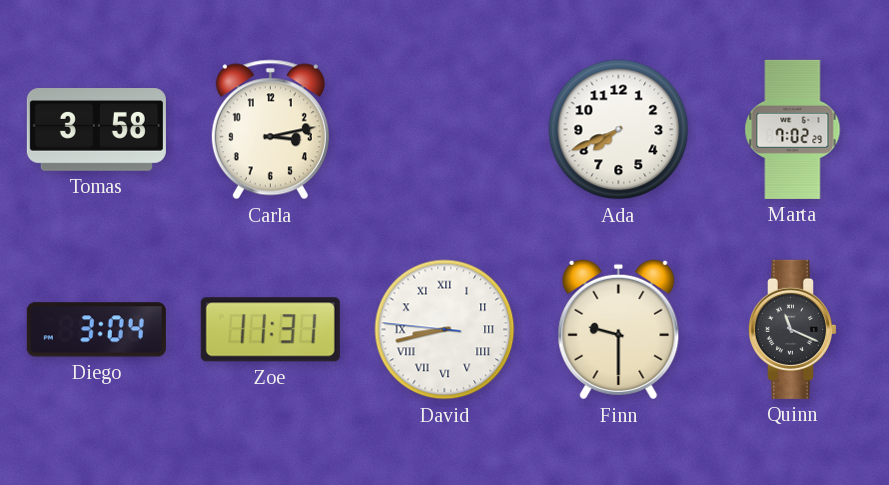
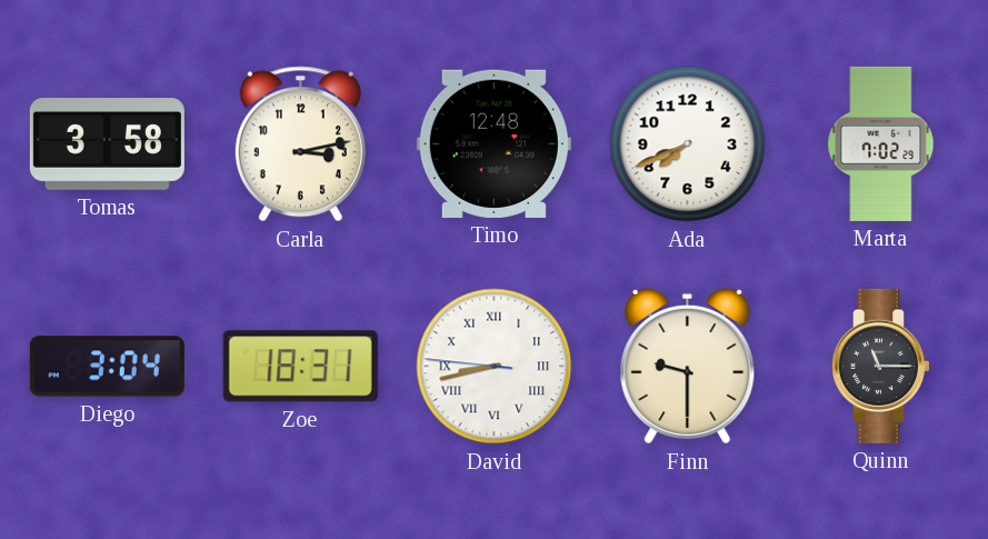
Timo: none -> 12:48 (493, 143)
Zoe: 11:31 -> 18:31 (300, 367)
Quinn: 11:19 -> 11:15 (880, 366)
